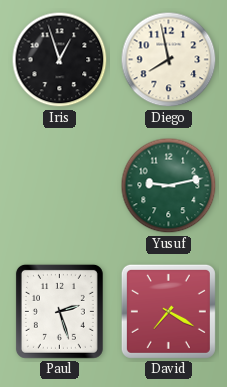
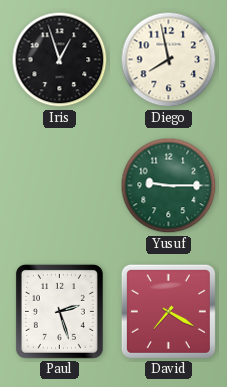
Yusuf: 9:13 -> 9:15 (169, 186)
